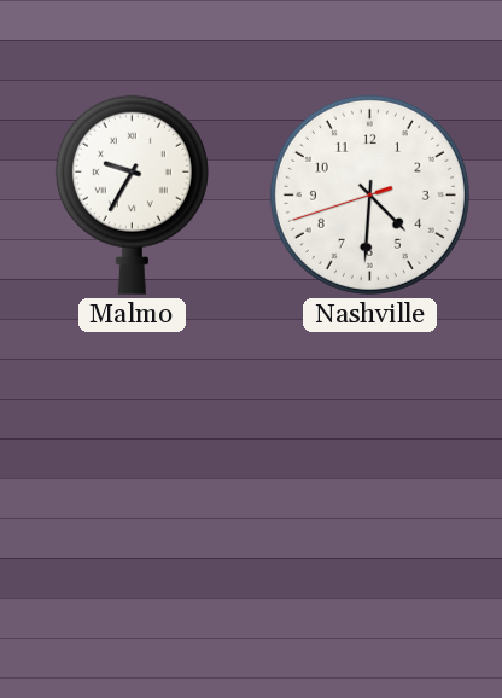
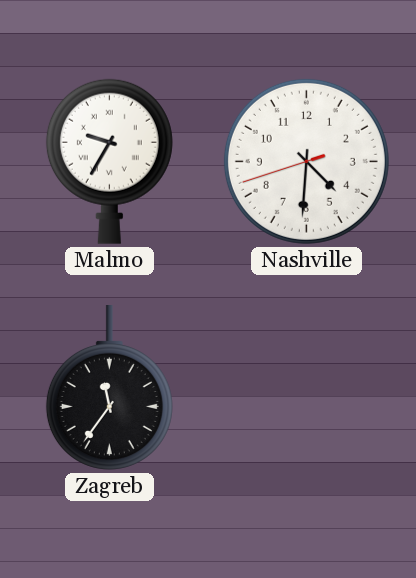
Zagreb: none -> 11:36 (109, 388)
